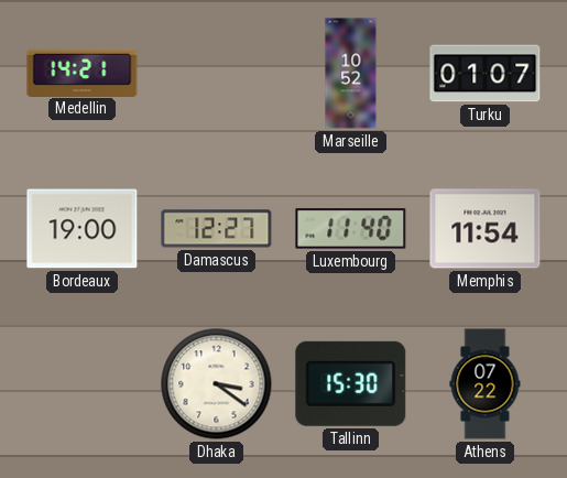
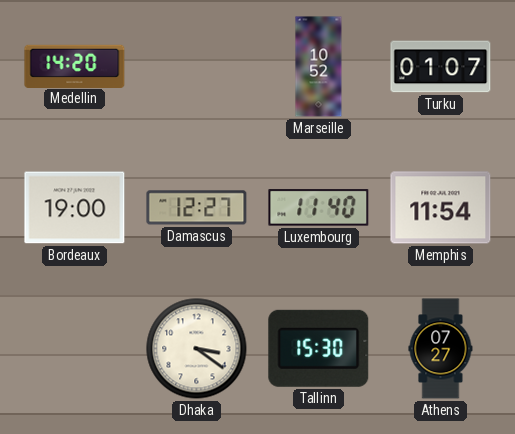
Medellin: 14:21 -> 14:20 (75, 66)
Athens: 07:22 -> 07:27 (441, 349)
